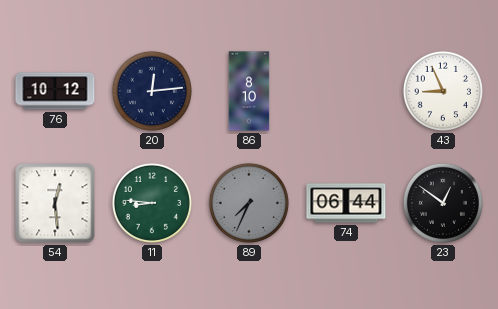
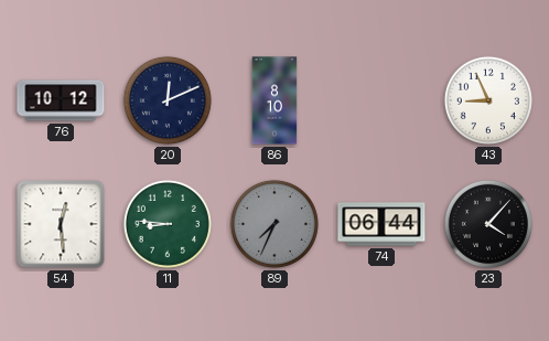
20: 12:14 -> 12:11 (168, 100)
23: 12:51 -> 4:07 (488, 224)
